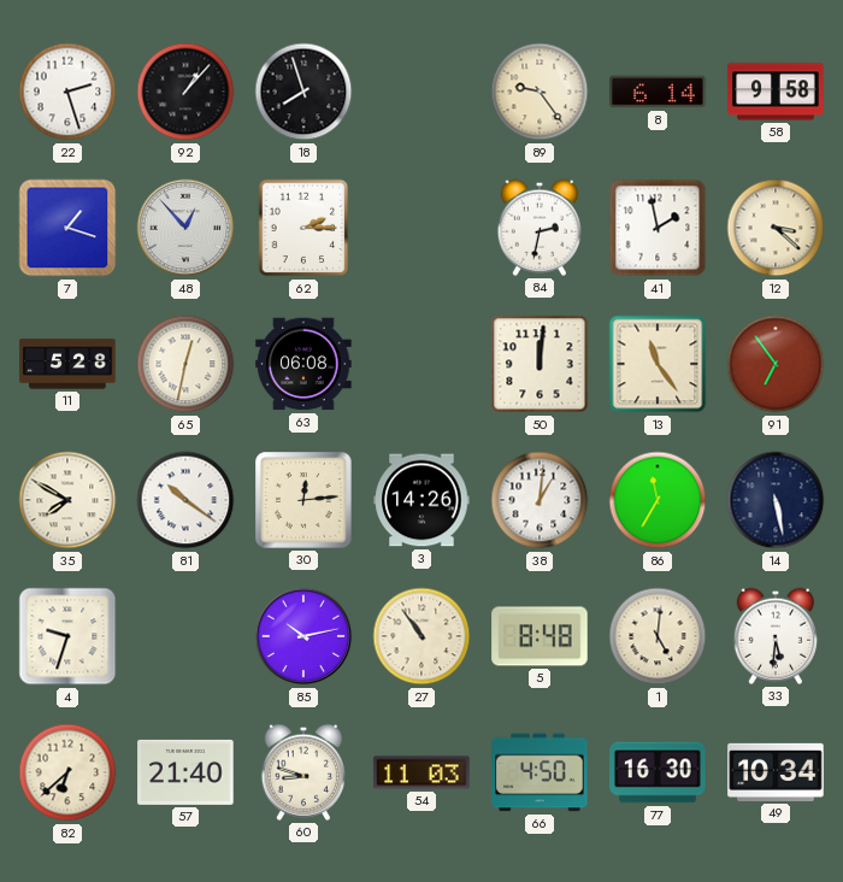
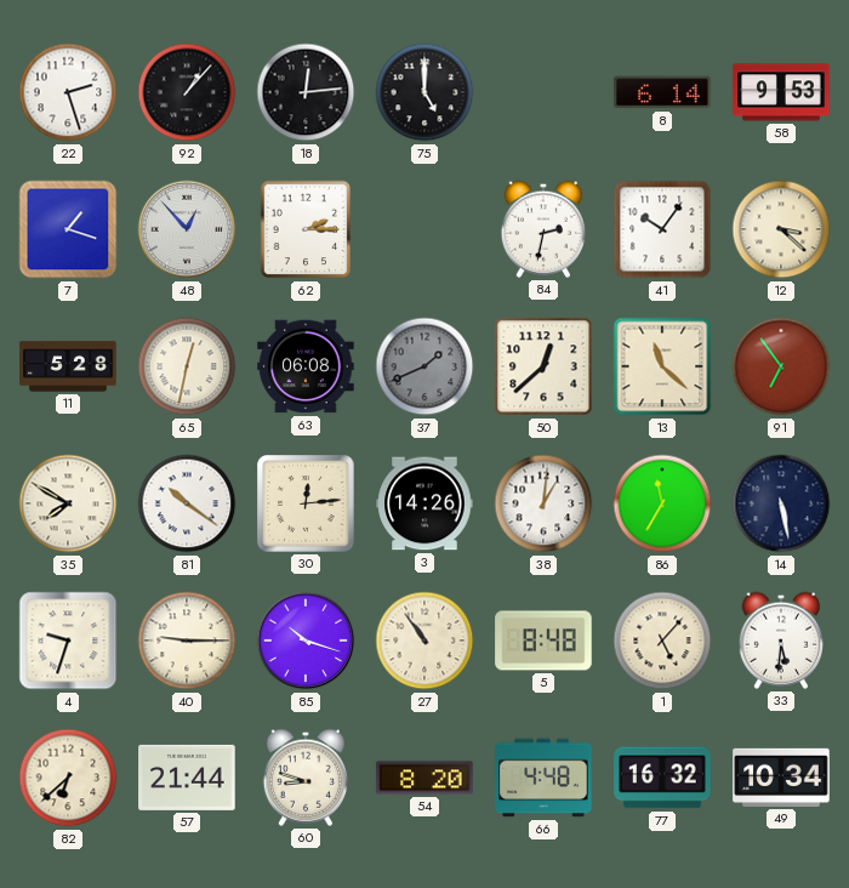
18: 7:57 -> 12:14 (306, 92)
75: none -> 5:00 (424, 92)
89: 9:24 -> none (540, 92)
58: 9:58 -> 9:53 (781, 92)
41: 1:58 -> 10:06 (662, 229)
37: none -> 1:41 (424, 366)
50: 12:01 -> 12:38 (543, 366)
13: 11:24 -> 11:22 (662, 366)
40: none -> 9:15 (187, 641)
85: 10:13 -> 10:18 (306, 641)
1: 5:01 -> 5:07 (662, 641)
57: 21:40 -> 21:44 (187, 778)
54: 11:03 -> 8:20 (424, 778)
66: 4:50 -> 4:48 (543, 778)
77: 16:30 -> 16:32 (662, 778)
